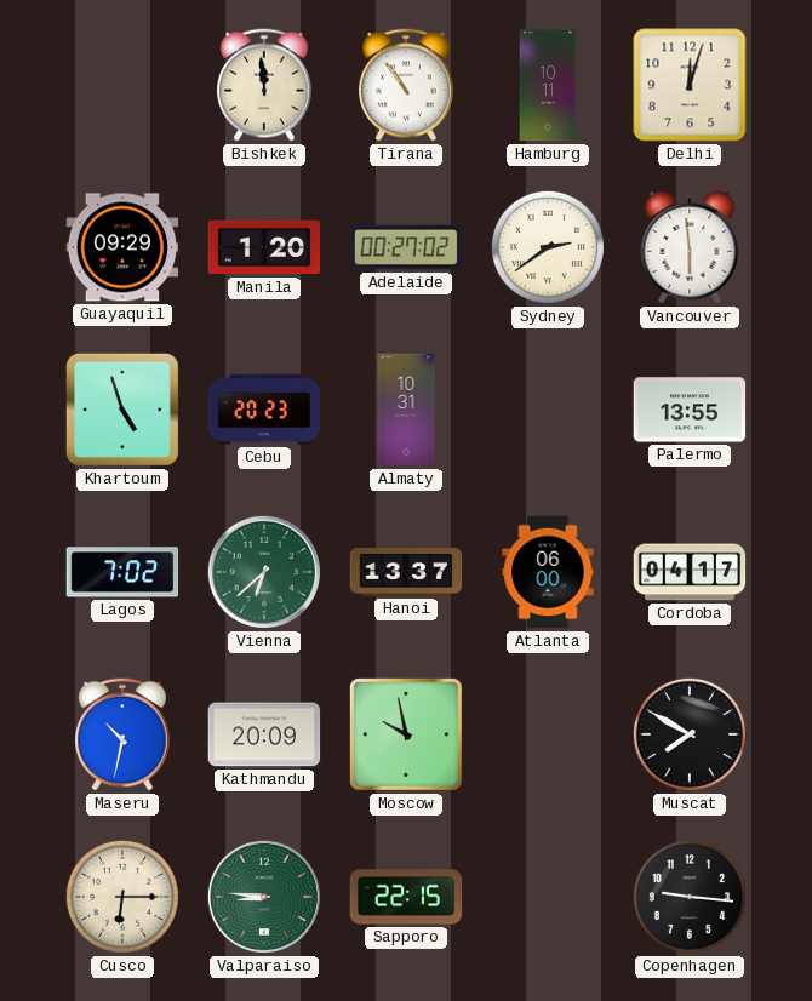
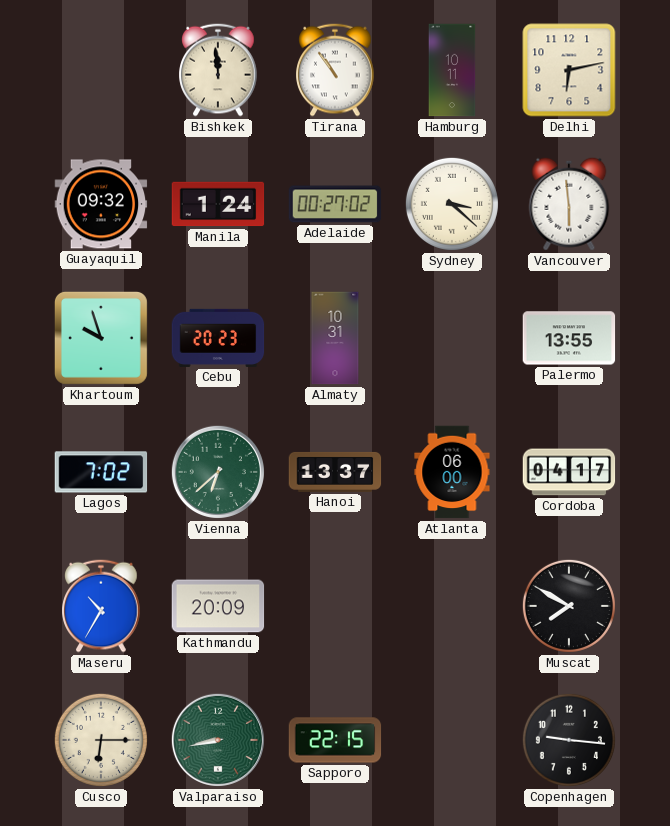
Delhi: 12:03 -> 6:13 (569, 70)
Guayaquil: 09:29 -> 09:32 (101, 204)
Manila: 1:20 -> 1:24 (218, 204)
Sydney: 2:39 -> 3:22 (452, 204)
Khartoum: 4:57 -> 9:57 (101, 338)
Maseru: 10:32 -> 10:35 (101, 606)
Moscow: 9:58 -> none (406, 734)
Valparaiso: 8:46 -> 8:43 (218, 740)
